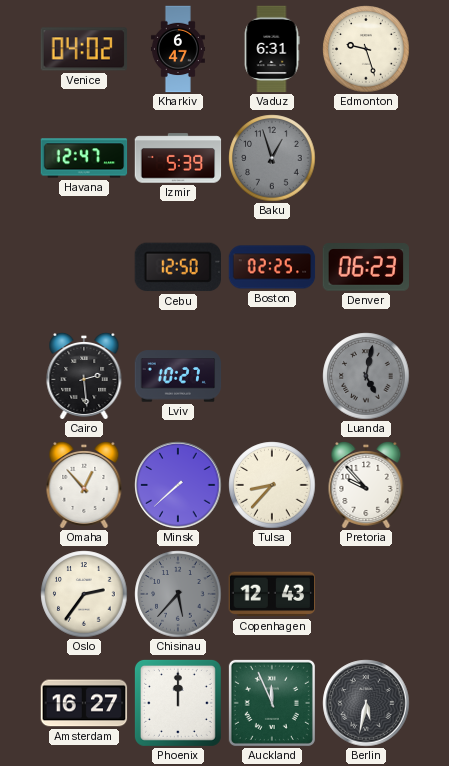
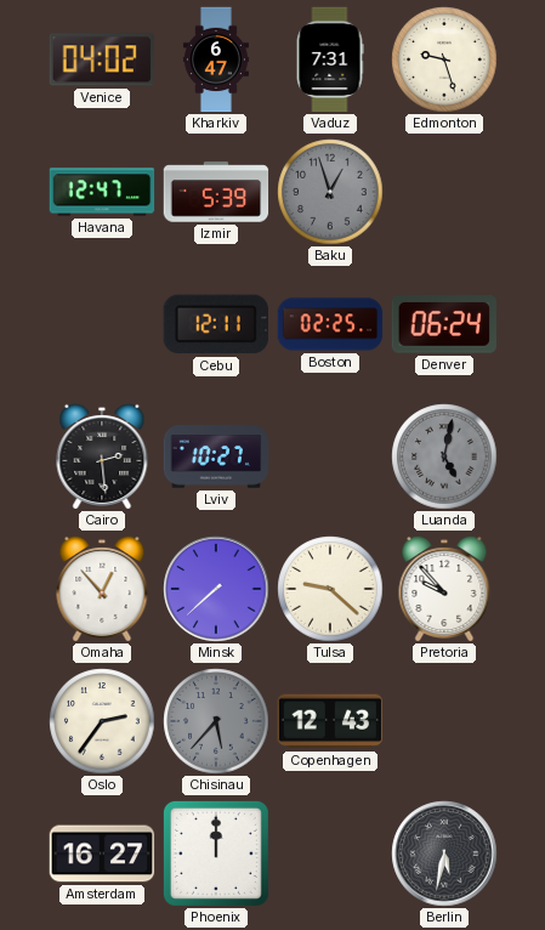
Vaduz: 6:31 -> 7:31 (330, 59)
Cebu: 12:50 -> 12:11 (215, 324)
Denver: 06:23 -> 06:24 (444, 324)
Tulsa: 8:37 -> 9:22 (330, 589)
Auckland: 11:56 -> none (272, 703)
